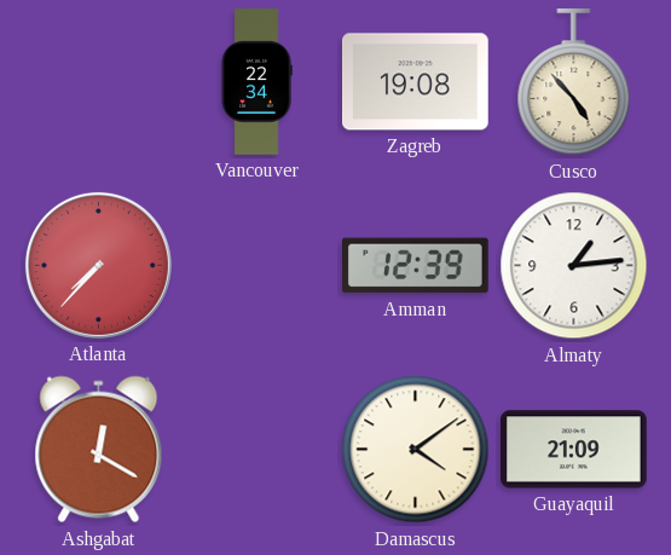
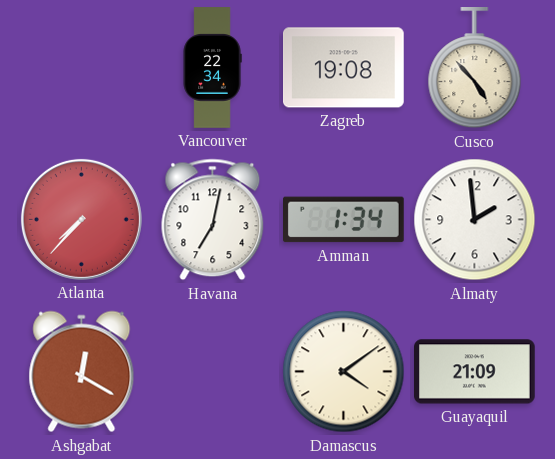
Havana: none -> 7:02 (213, 220)
Amman: 12:39 -> 1:34 (344, 220)
Almaty: 1:14 -> 1:59 (475, 220)
